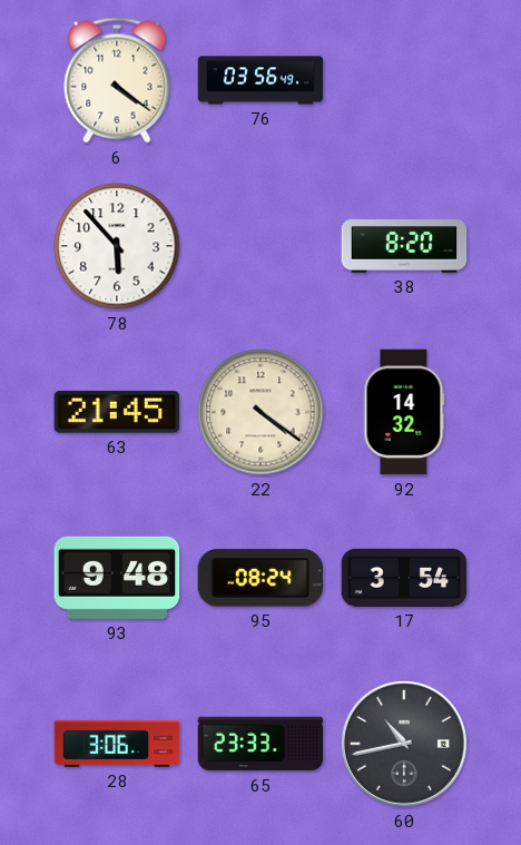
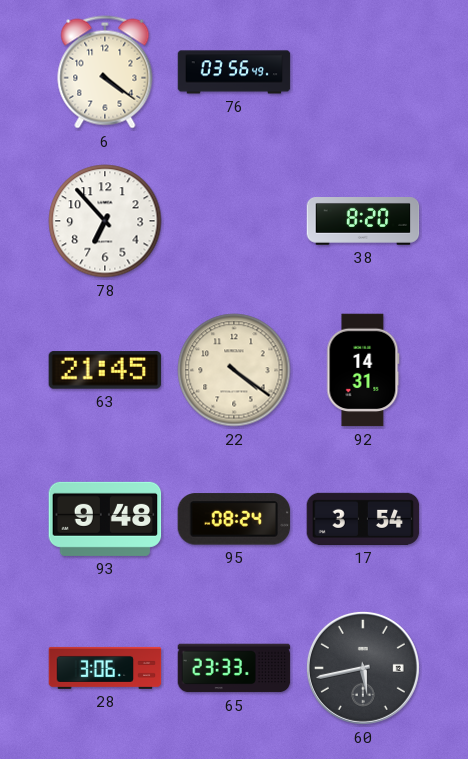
78: 5:53 -> 6:53 (105, 221)
92: 14:32 -> 14:31 (363, 370)
60: 10:43 -> 5:43 (363, 668)
